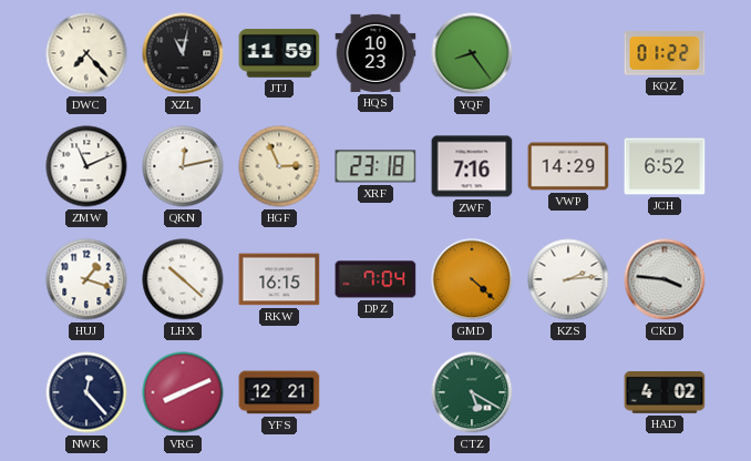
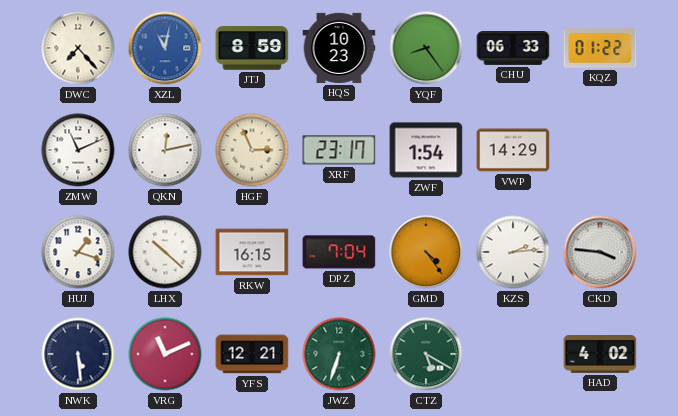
XZL dial: black -> blue (165, 48)
JTJ: 11:59 -> 8:59 (252, 48)
CHU: none -> 06:33 (513, 49)
XRF: 23:18 -> 23:17 (339, 150)
ZWF: 7:16 -> 1:54 (426, 150)
JCH: 6:52 -> none (665, 166)
GMD: 4:22 -> 4:24 (426, 252)
NWK: 12:23 -> 5:29 (78, 354)
VRG: 8:11 -> 11:11 (165, 354)
JWZ: none -> 6:33 (339, 354)
